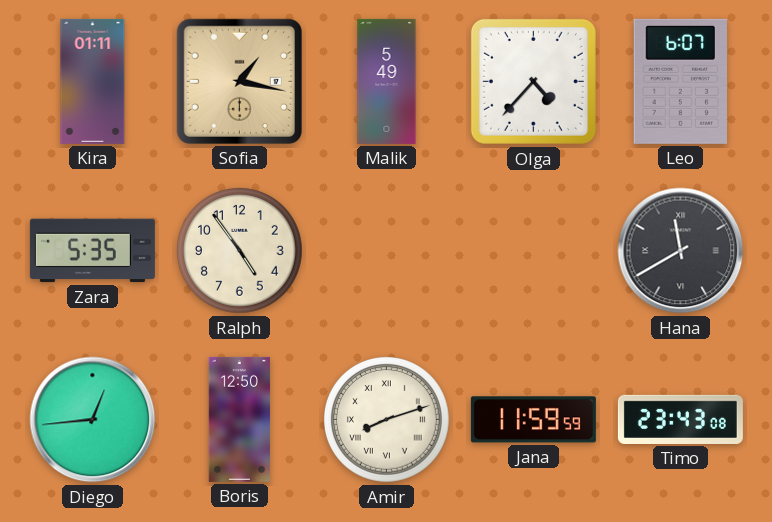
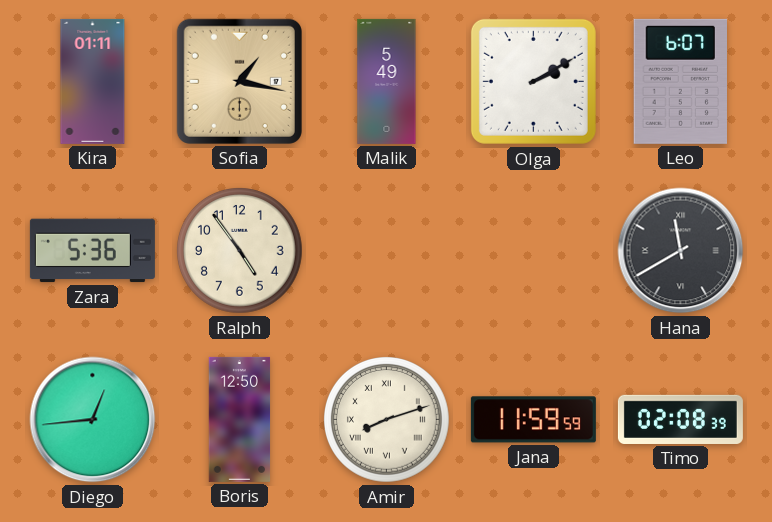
Olga: 4:37 -> 2:10 (533, 81)
Zara: 5:35 -> 5:36 (92, 251)
Timo: 23:43 -> 02:08 (680, 419)
